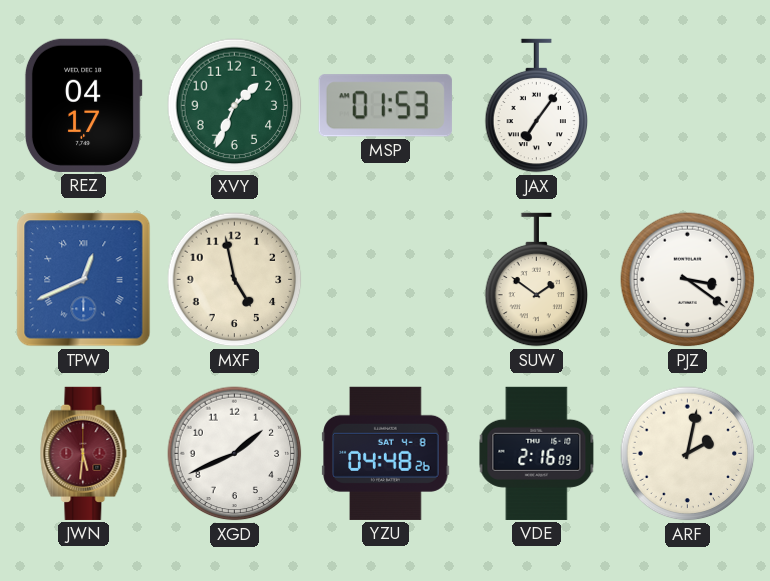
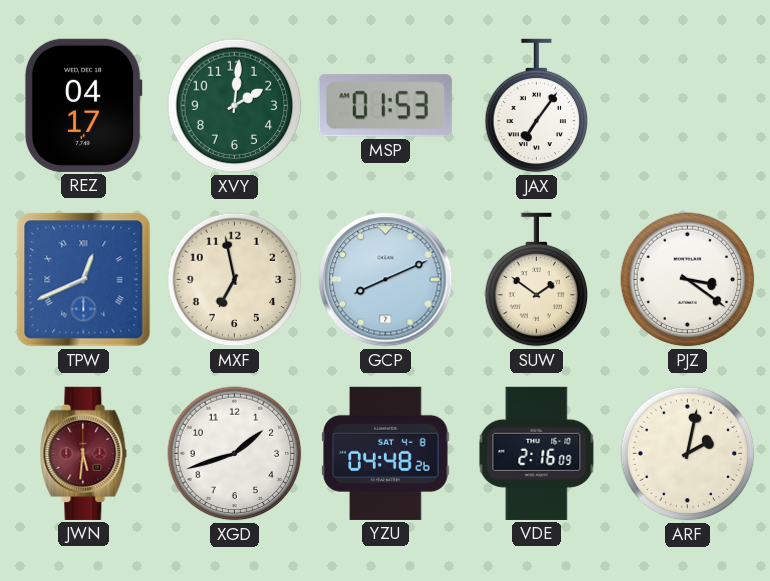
XVY: 1:34 -> 2:01 (235, 106)
MXF: 4:58 -> 6:58 (235, 280)
GCP: none -> 8:11 (386, 280)
XGD: 1:41 -> 1:42 (235, 454)
